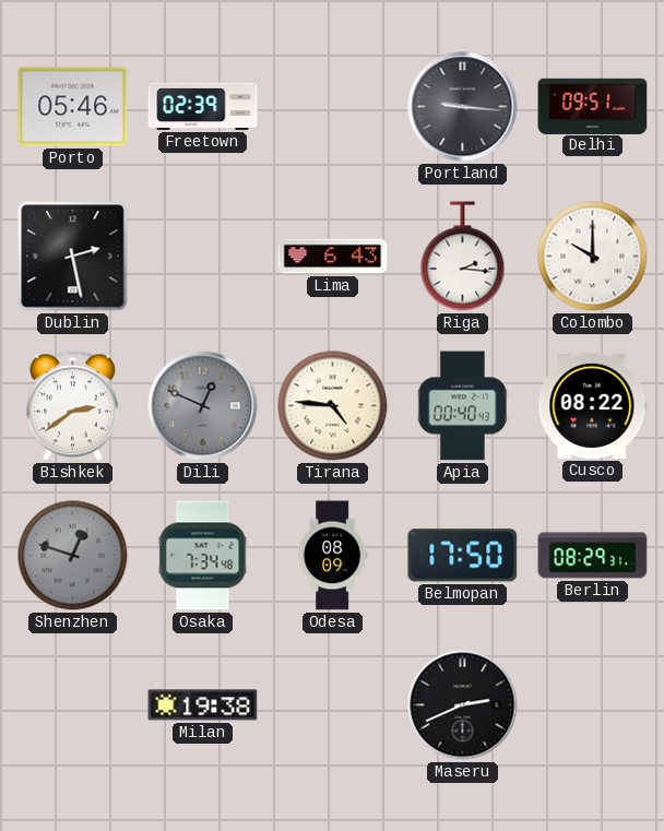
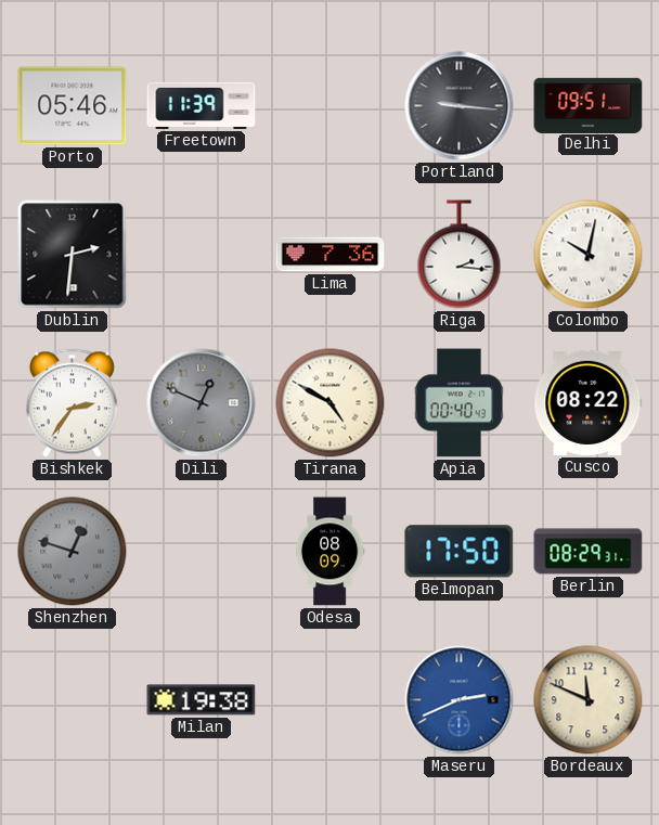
Freetown: 02:39 -> 11:39 (202, 105)
Dublin: 2:28 -> 2:31 (73, 255)
Lima: 6:43 -> 7:36 (331, 255)
Colombo: 10:00 -> 10:02 (589, 255)
Bishkek: 2:39 -> 2:36 (72, 403)
Tirana: 4:46 -> 4:50 (331, 403)
Osaka: 7:34 -> none (203, 556)
Maseru dial: black -> blue (460, 700)
Bordeaux: none -> 11:49 (589, 700)
